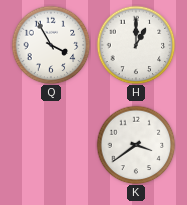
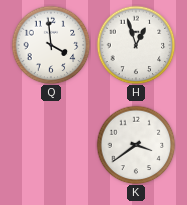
Q: 3:55 -> 3:59 (51, 45)
H: 1:00 -> 12:57 (136, 45)
